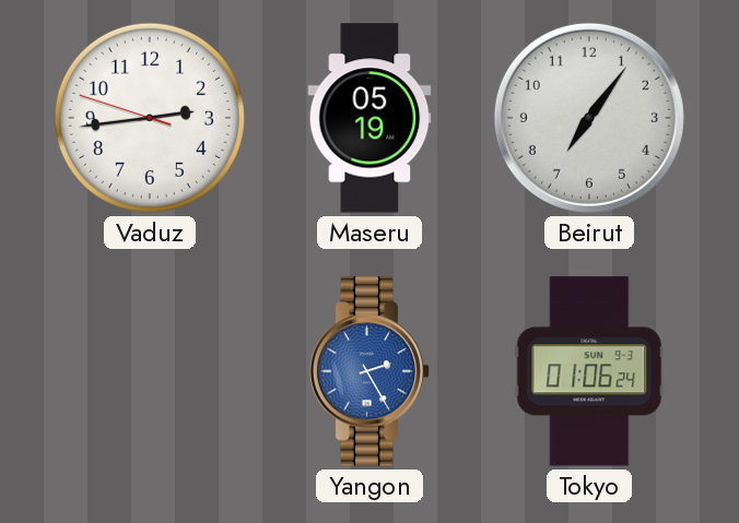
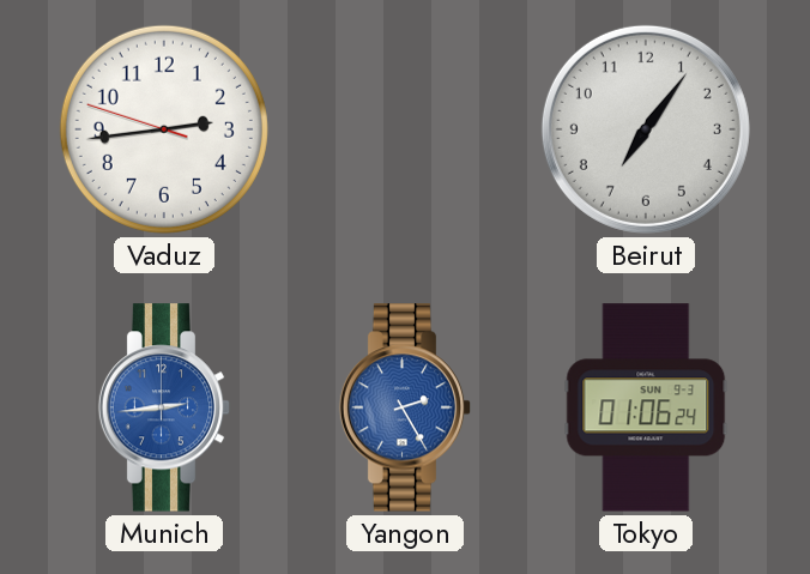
Maseru: 05:19 -> none (369, 118)
Munich: none -> 2:44 (164, 407)
